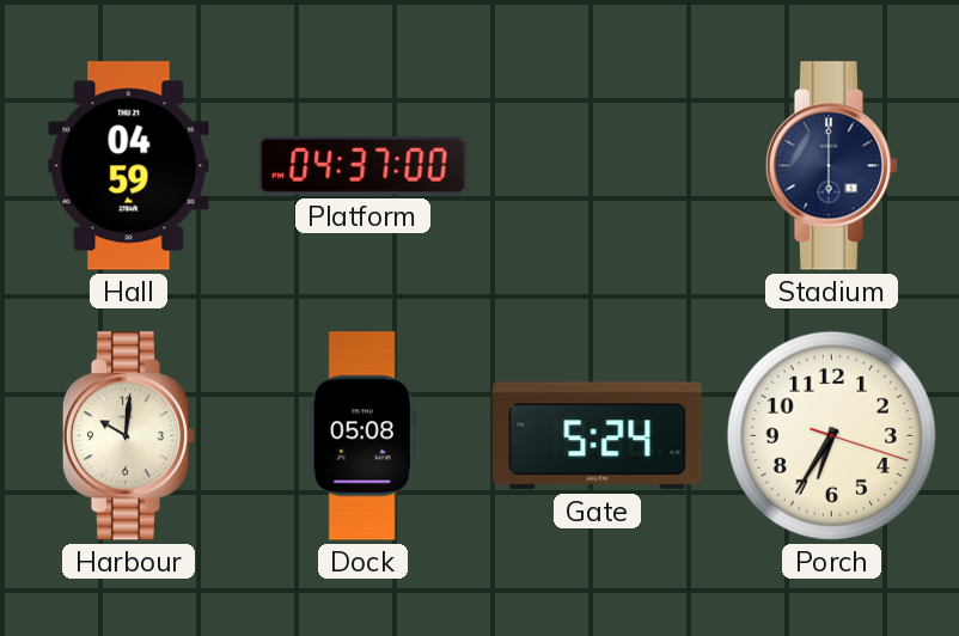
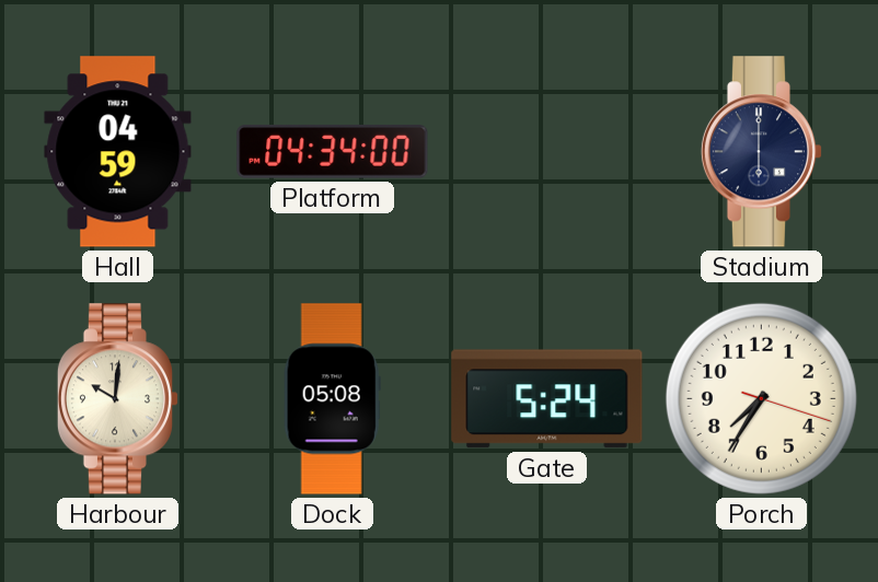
Platform: 04:37 -> 04:34 (333, 152)
Porch: 6:35 -> 7:35 (761, 398)
